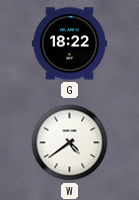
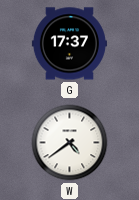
G: 18:22 -> 17:37 (69, 44)
